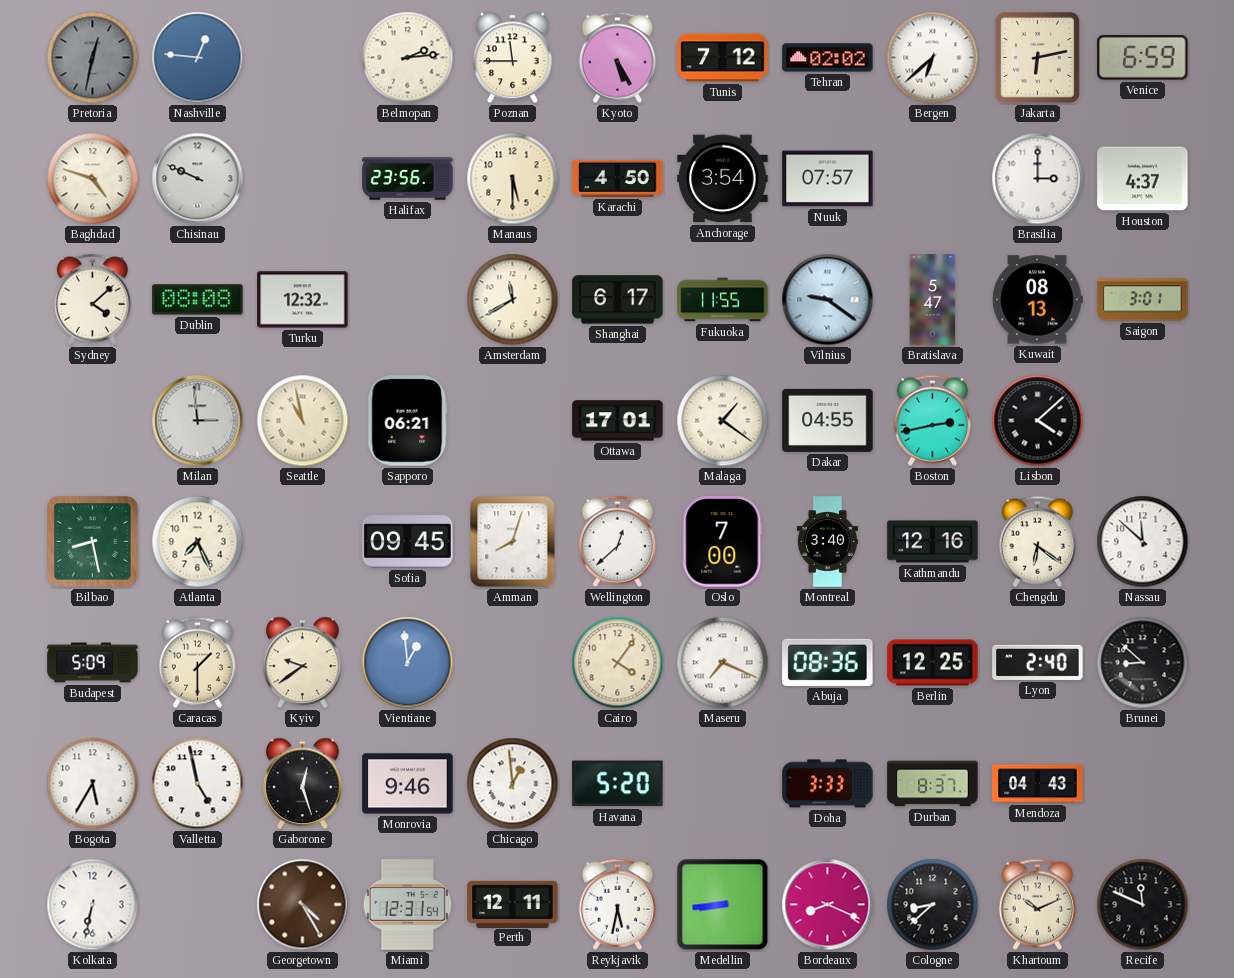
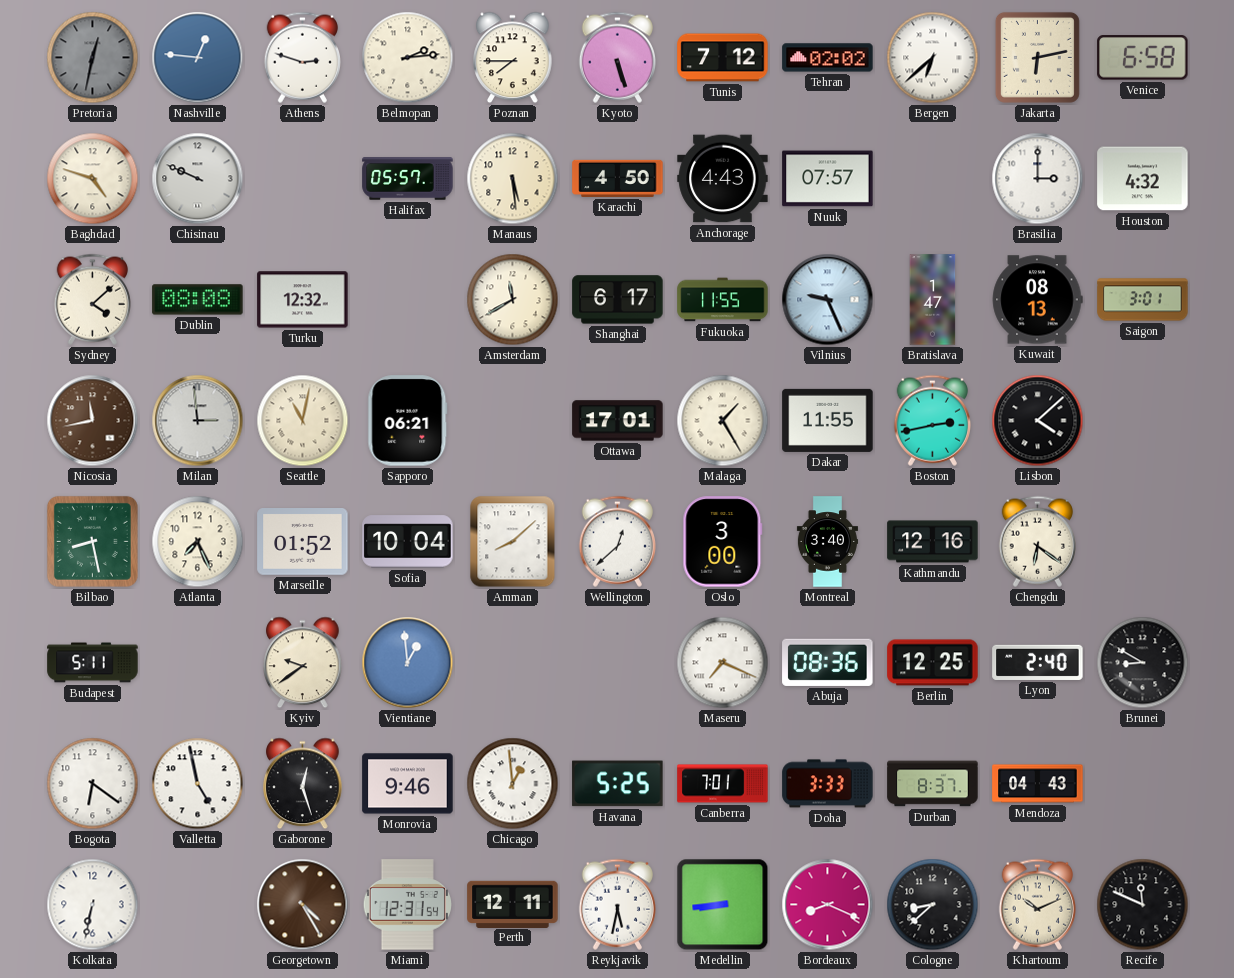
Athens: none -> 2:48 (302, 57)
Poznan: 11:45 -> 7:45 (513, 58)
Kyoto: 5:25 -> 5:27 (617, 57)
Venice: 6:59 -> 6:58 (1143, 58)
Halifax: 23:56 -> 05:57 (408, 179)
Manaus: 5:30 -> 5:29 (513, 179)
Anchorage: 3:54 -> 4:43 (723, 179)
Houston: 4:37 -> 4:32 (1143, 179)
Vilnius: 9:21 -> 9:26 (828, 300)
Bratislava: 5:47 -> 1:47 (933, 300)
Nicosia: none -> 11:43 (93, 421)
Seattle: 10:58 -> 11:02 (303, 421)
Malaga: 1:21 -> 1:25 (723, 421)
Dakar: 04:55 -> 11:55 (828, 420)
Marseille: none -> 01:52 (303, 542)
Sofia: 09:45 -> 10:04 (408, 542)
Amman: 8:03 -> 8:08 (513, 542)
Oslo: 7:00 -> 3:00 (723, 542)
Nassau: 11:52 -> none (1143, 542)
Budapest: 5:09 -> 5:11 (93, 663)
Caracas: 1:30 -> none (197, 662)
Cairo: 4:06 -> none (618, 663)
Brunei: 8:52 -> 8:50 (1143, 663)
Bogota: 5:35 -> 6:21 (93, 784)
Havana: 5:20 -> 5:25 (618, 784)
Canberra: none -> 7:01 (723, 784)
